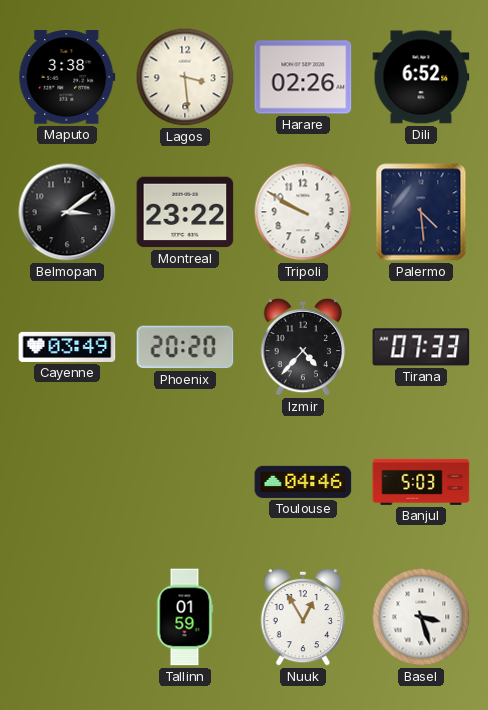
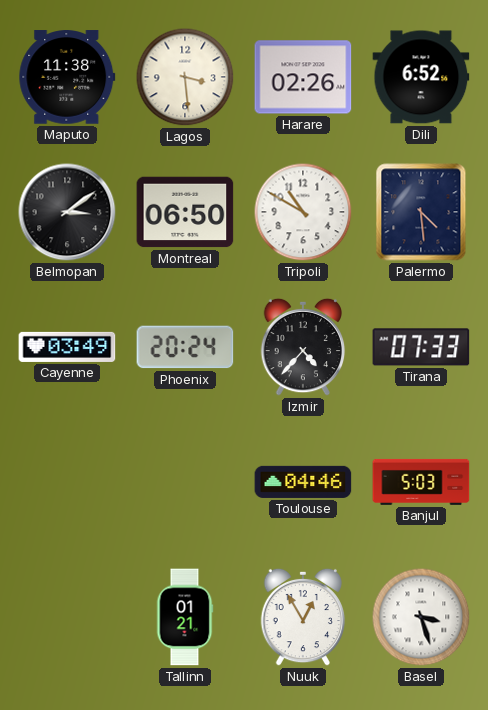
Maputo: 3:38 -> 11:38 (67, 77)
Montreal: 23:22 -> 06:50 (185, 212)
Tripoli: 9:50 -> 10:50 (303, 212)
Phoenix: 20:20 -> 20:24 (185, 347)
Tallinn: 01:59 -> 01:21 (185, 617)
